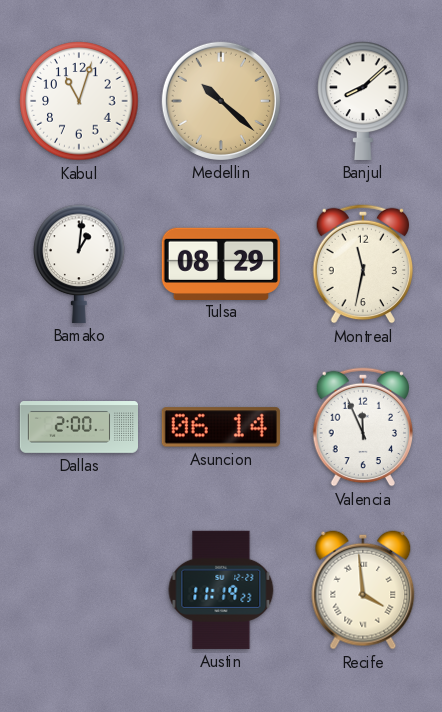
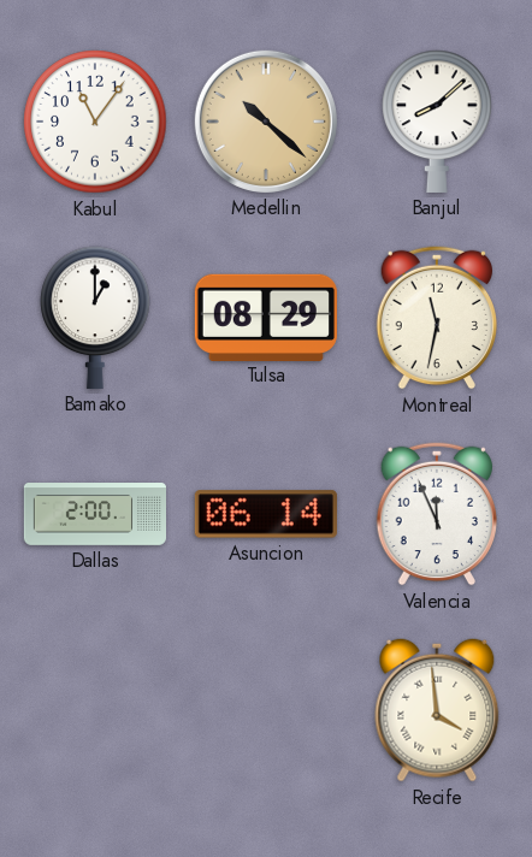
Kabul: 11:03 -> 11:06 (95, 122)
Bamako: 1:01 -> 1:00 (95, 318)
Austin: 11:19 -> none (221, 590)
